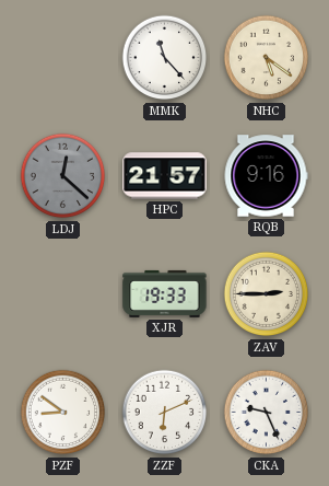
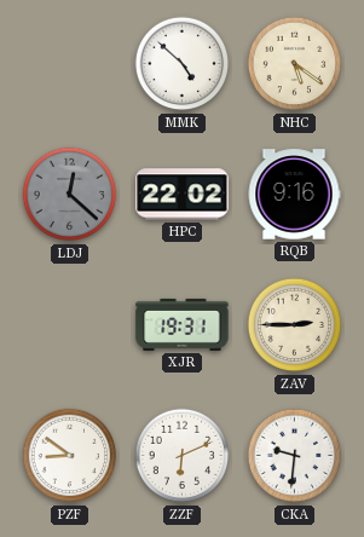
MMK: 11:23 -> 4:52 (183, 64)
HPC: 21:57 -> 22:02 (183, 195)
XJR: 19:33 -> 19:31 (183, 324)
CKA: 9:26 -> 9:31 (295, 456)
